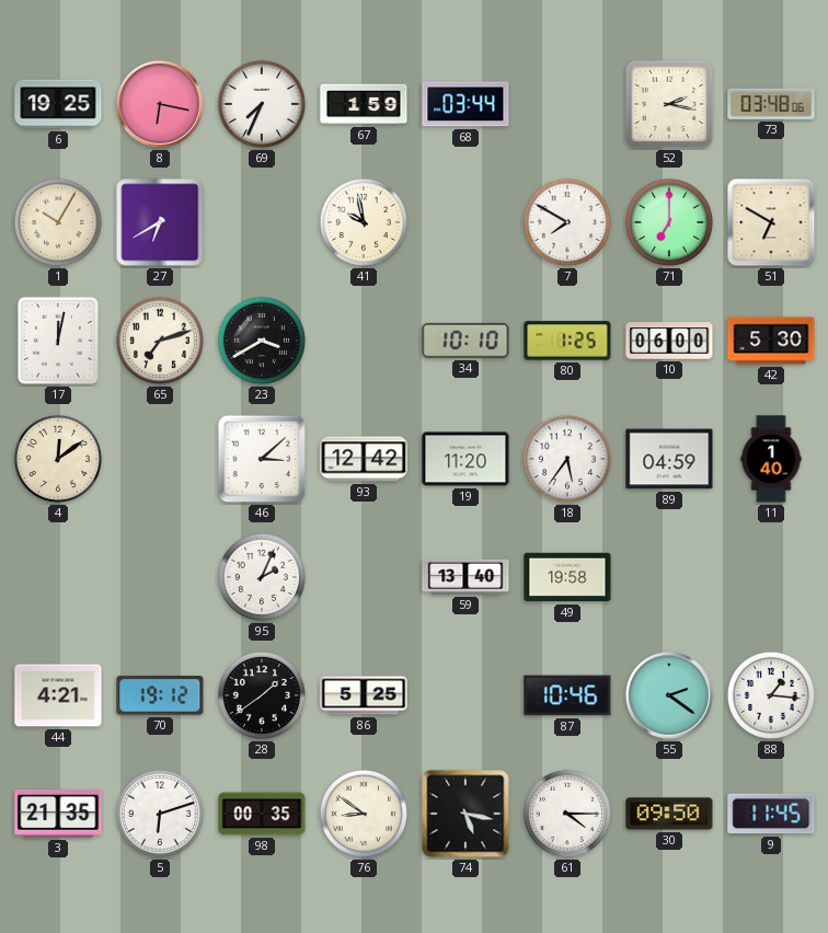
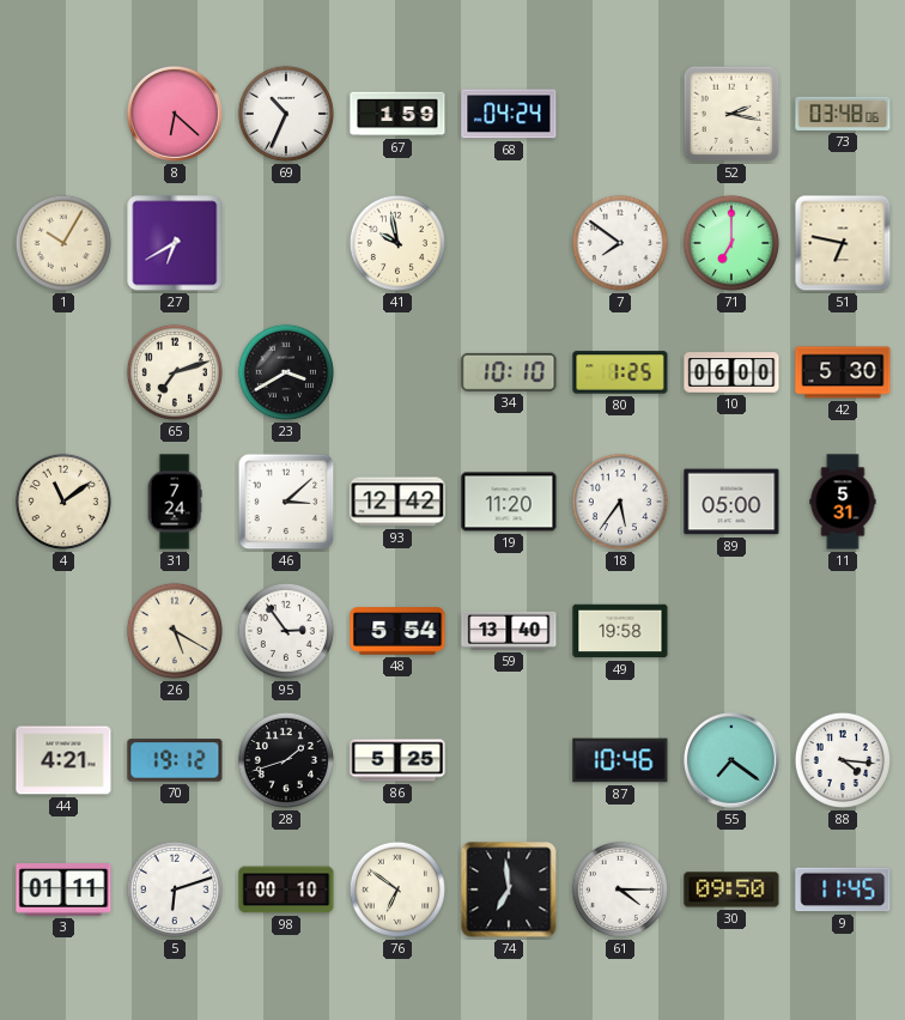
6: 19:25 -> none (58, 104)
8: 6:17 -> 6:22 (175, 114)
69: 7:34 -> 10:34 (286, 114)
68: 03:44 -> 04:24 (509, 114)
7: 7:50 -> 7:51 (620, 243)
51: 6:50 -> 6:47 (843, 243)
17: 12:02 -> none (58, 341)
4: 12:09 -> 11:09 (63, 502)
31: none -> 7:24 (175, 502)
89: 04:59 -> 05:00 (731, 502)
11: 1:40 -> 5:31 (843, 502)
26: none -> 5:20 (175, 631)
95: 2:04 -> 2:54 (286, 631)
48: none -> 5:54 (397, 631)
28: 1:39 -> 1:42 (286, 760)
55: 2:21 -> 7:21 (731, 760)
88: 1:16 -> 4:16 (843, 760)
3: 21:35 -> 01:11 (63, 891)
98: 00:35 -> 00:10 (286, 890)
76: 8:51 -> 6:51 (397, 890)
74: 5:17 -> 6:59 (509, 890)
